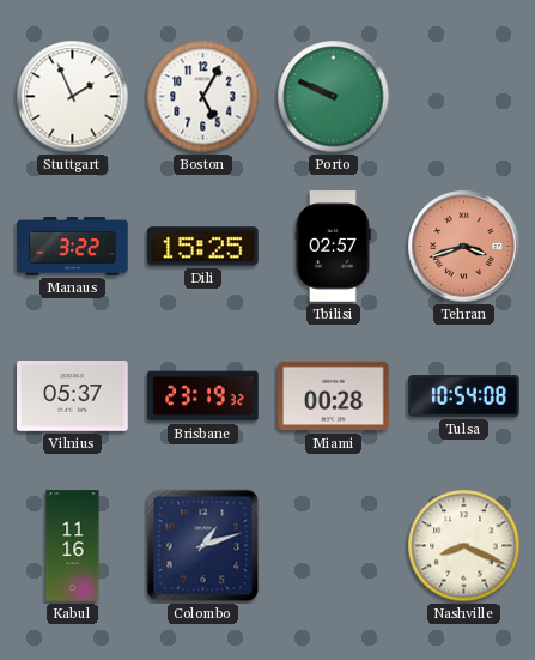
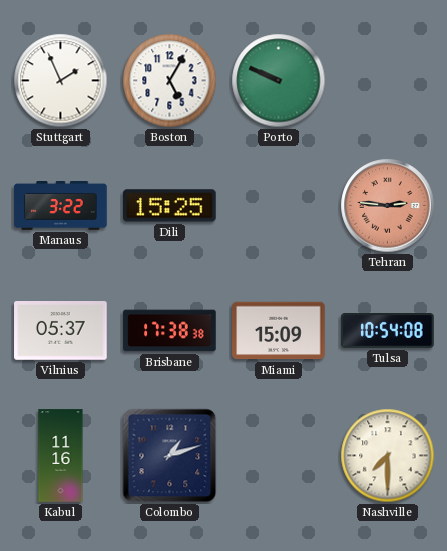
Tbilisi: 02:57 -> none (333, 247)
Tehran: 3:42 -> 2:46 (388, 206)
Brisbane: 23:19 -> 17:38 (170, 331)
Miami: 00:28 -> 15:09 (279, 331)
Nashville: 8:19 -> 7:30 (388, 456)
